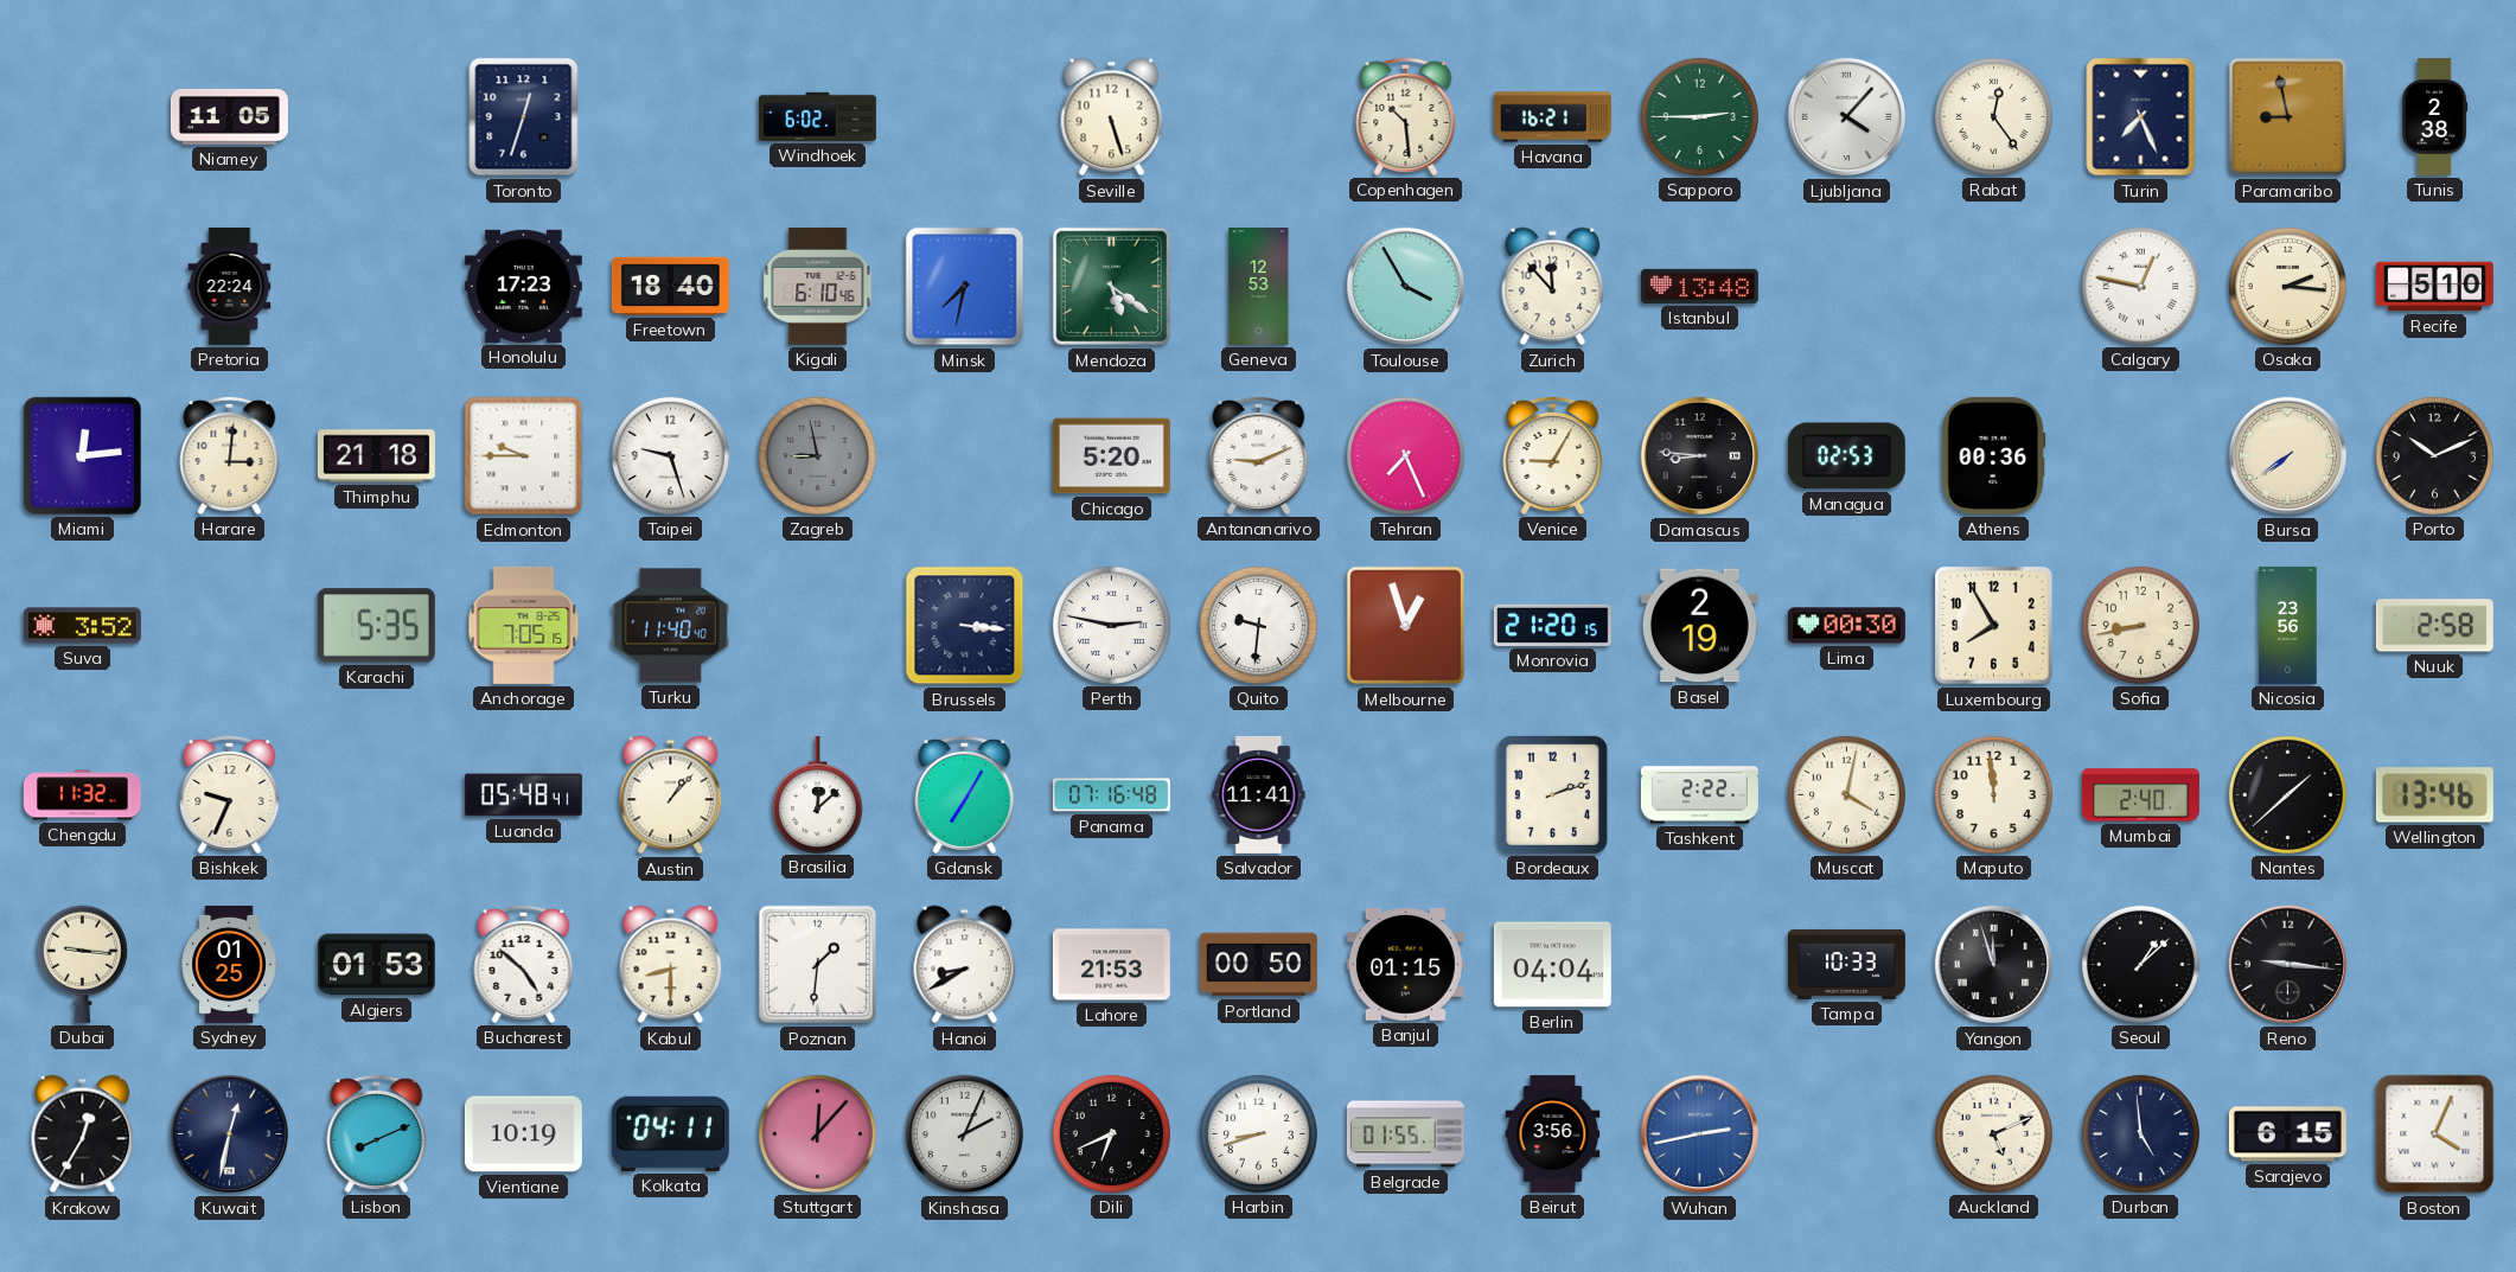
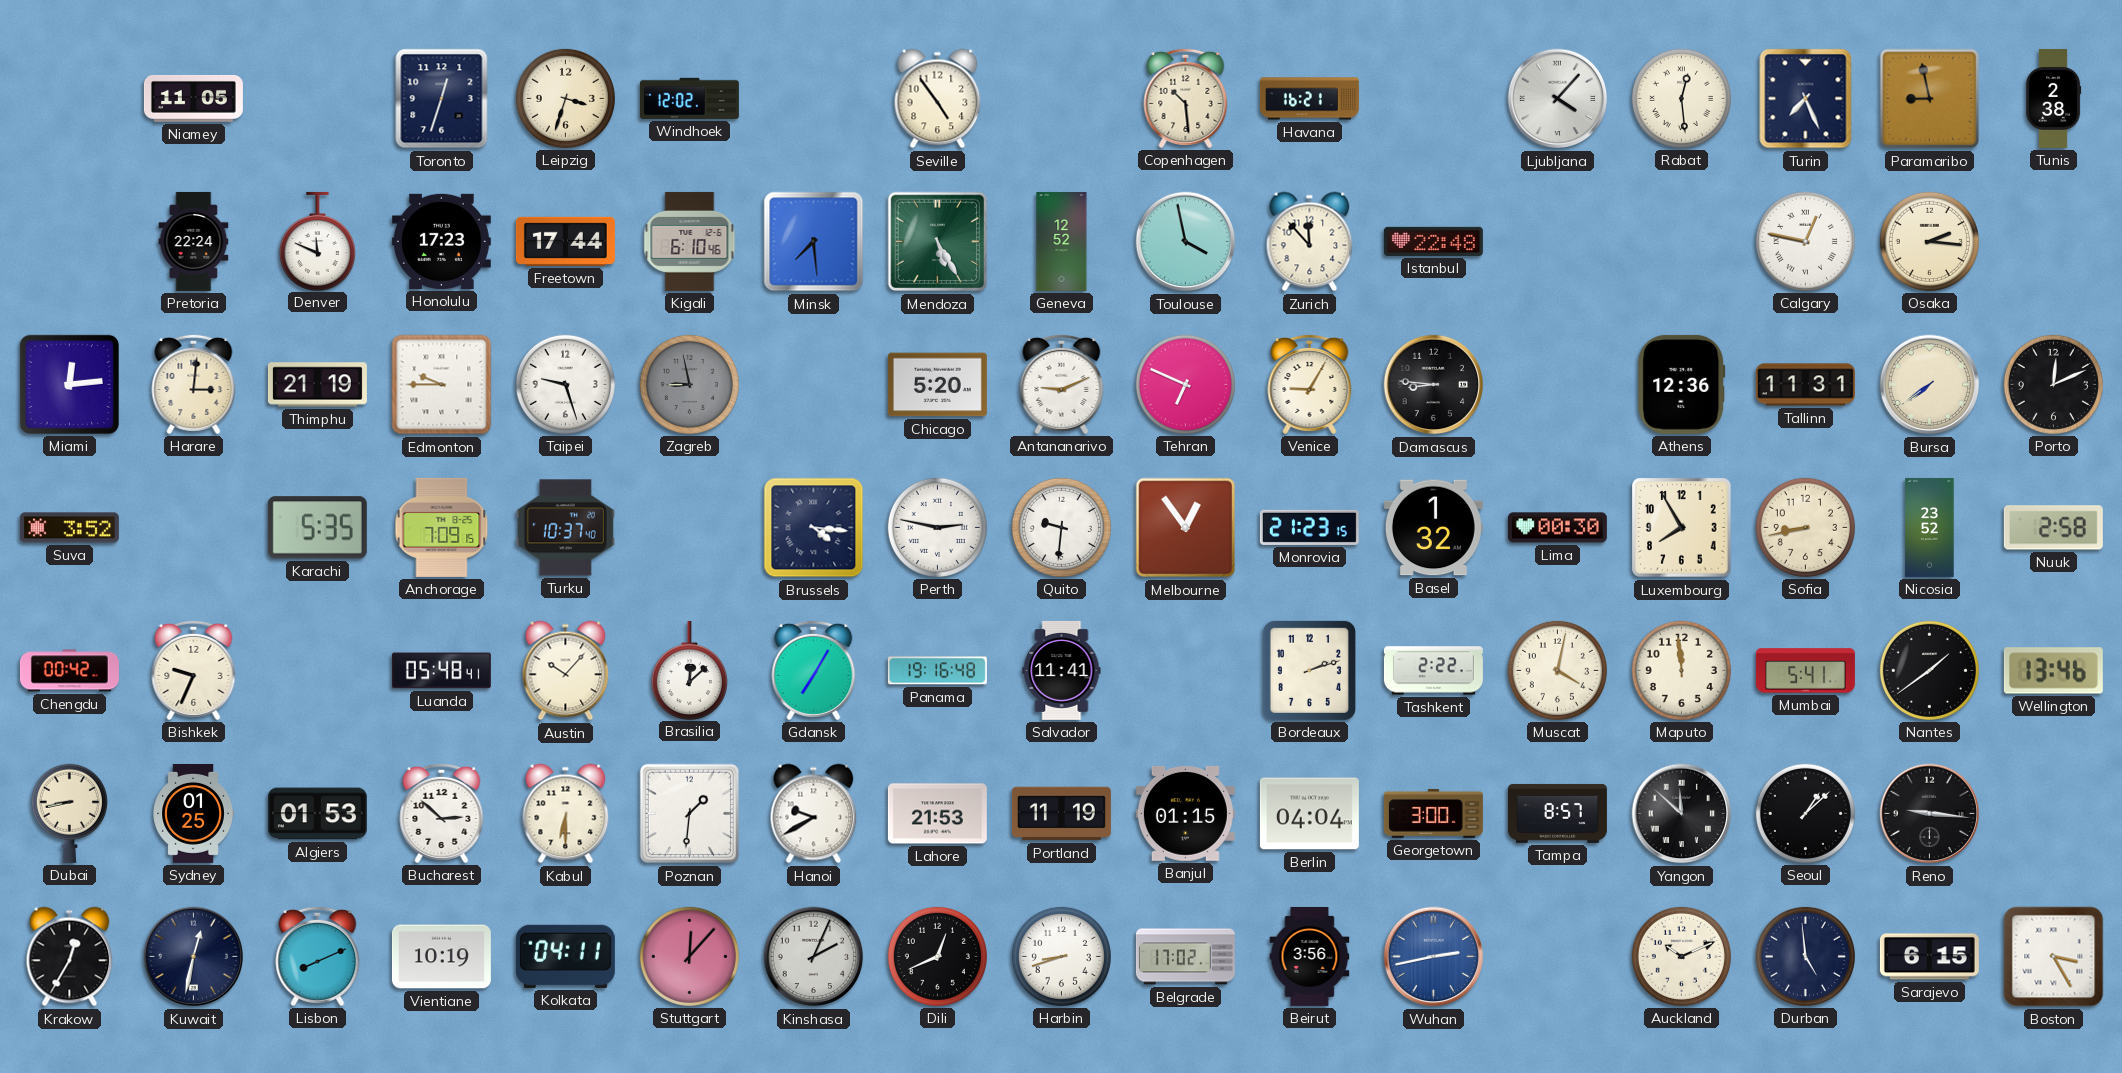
Leipzig: none -> 3:33 (565, 98)
Windhoek: 6:02 -> 12:02 (689, 98)
Seville: 5:27 -> 4:54 (938, 99)
Sapporo: 2:45 -> none (1699, 116)
Rabat: 12:24 -> 12:29 (1681, 98)
Denver: none -> 11:49 (317, 241)
Freetown: 18:40 -> 17:44 (565, 241)
Minsk: 7:32 -> 7:29 (814, 242)
Mendoza: 5:21 -> 5:25 (938, 242)
Geneva: 12:53 -> 12:52 (1062, 241)
Toulouse: 3:55 -> 3:58 (1186, 242)
Istanbul: 13:48 -> 22:48 (1433, 241)
Recife: 5:10 -> none (2434, 287)
Thimphu: 21:18 -> 21:19 (317, 385)
Tehran: 7:26 -> 6:49 (1185, 384)
Managua: 02:53 -> none (1846, 456)
Athens: 00:36 -> 12:36 (1682, 384)
Tallinn: none -> 11:31 (1805, 385)
Porto: 10:11 -> 12:11 (2053, 384)
Anchorage: 7:05 -> 7:09 (442, 527)
Turku: 11:40 -> 10:37 (565, 528)
Brussels: 3:16 -> 4:16 (814, 528)
Melbourne: 12:57 -> 12:54 (1186, 528)
Monrovia: 21:20 -> 21:23 (1309, 527)
Basel: 2:19 -> 1:32 (1433, 528)
Nicosia: 23:56 -> 23:52 (1930, 527)
Chengdu: 11:32 -> 00:42 (69, 671)
Austin: 1:07 -> 10:07 (566, 671)
Panama: 07:16 -> 19:16 (937, 671)
Mumbai: 2:40 -> 5:41 (1805, 671)
Nantes: 1:38 -> 1:39 (1929, 670)
Dubai: 9:16 -> 8:43 (69, 813)
Bucharest: 4:52 -> 2:52 (442, 813)
Kabul: 8:30 -> 6:30 (566, 814)
Hanoi: 8:40 -> 9:40 (814, 814)
Portland: 00:50 -> 11:19 (1061, 814)
Georgetown: none -> 3:00 (1433, 813)
Tampa: 10:33 -> 8:57 (1557, 813)
Yangon: 11:57 -> 11:52 (1682, 814)
Dili: 6:41 -> 12:41 (937, 956)
Belgrade: 01:55 -> 17:02 (1185, 957)
Auckland: 5:11 -> 10:11 (1681, 956)
Boston: 4:04 -> 3:25 (2054, 957)
